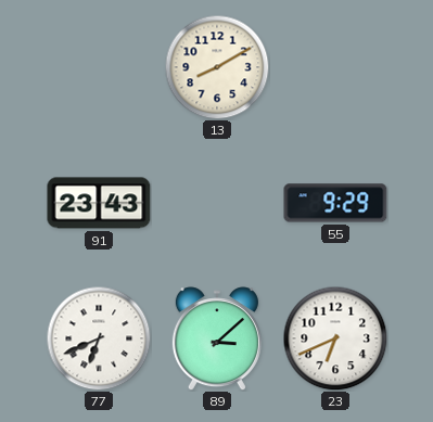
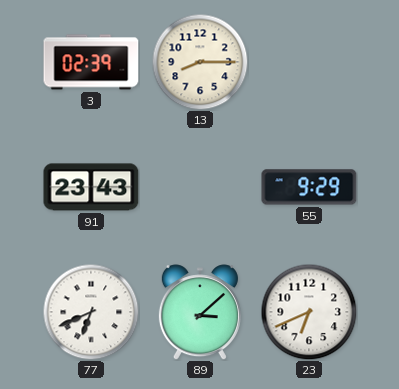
3: none -> 02:39 (91, 62)
13: 8:10 -> 8:15 (200, 62)
